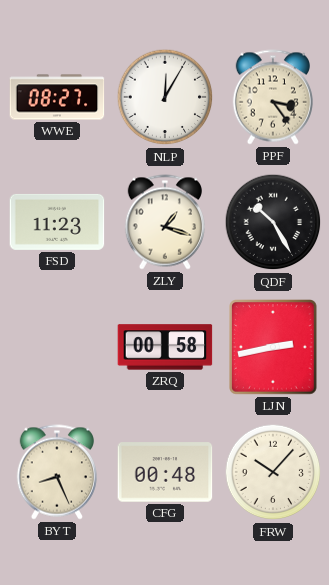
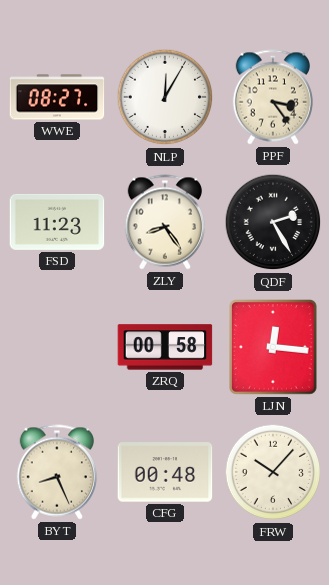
ZLY: 1:18 -> 8:24 (165, 222)
QDF: 10:25 -> 2:25 (273, 222)
LJN: 2:43 -> 12:16 (274, 348)
